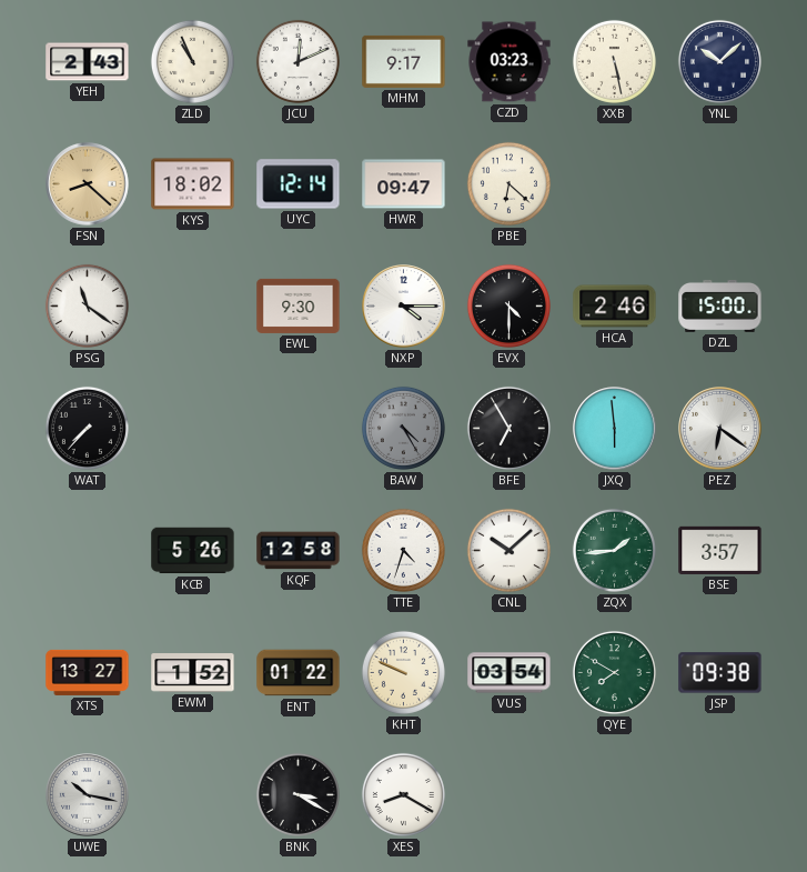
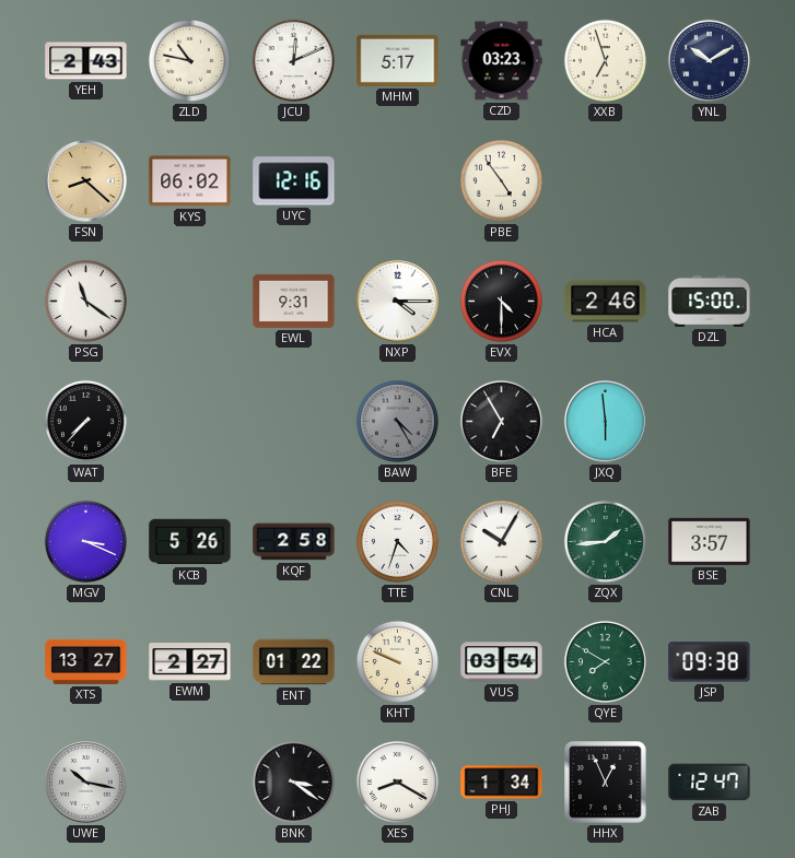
ZLD: 10:56 -> 10:47 (189, 60)
MHM: 9:17 -> 5:17 (398, 60)
XXB: 5:28 -> 6:57 (605, 60)
YNL: 10:08 -> 10:10 (709, 60)
KYS: 18:02 -> 06:02 (190, 181)
UYC: 12:14 -> 12:16 (294, 181)
HWR: 09:47 -> none (404, 184)
PBE: 6:22 -> 4:54 (501, 180)
EWL: 9:30 -> 9:31 (294, 301)
PEZ: 6:21 -> none (720, 429)
MGV: none -> 3:19 (85, 541)
KQF: 12:58 -> 2:58 (294, 542)
CNL: 10:08 -> 10:05 (501, 541)
EWM: 1:52 -> 2:27 (190, 662)
BNK: 3:20 -> 3:21 (293, 781)
PHJ: none -> 1:34 (502, 783)
HHX: none -> 12:56 (606, 783)
ZAB: none -> 12:47 (710, 783)
